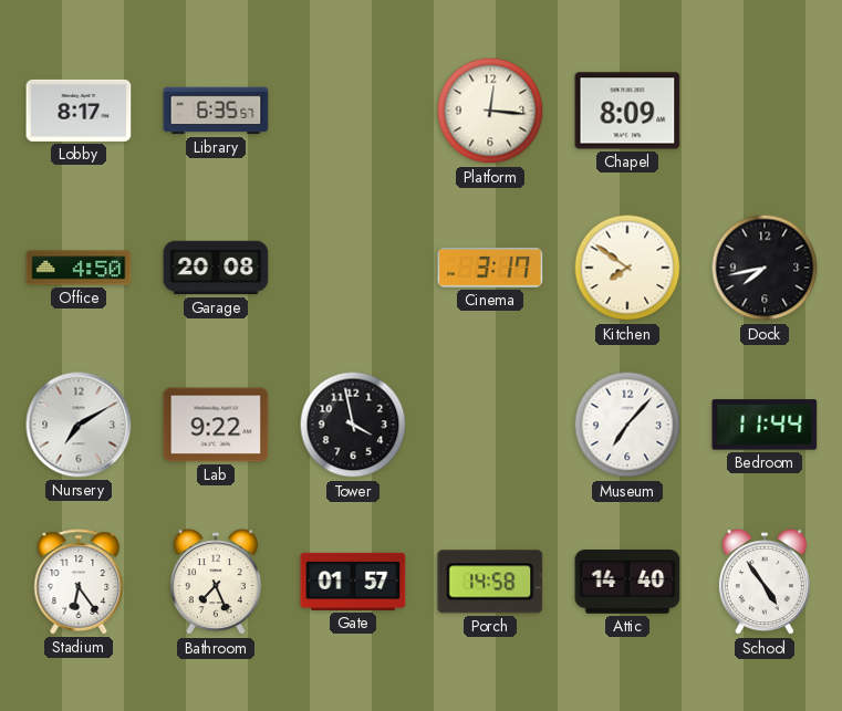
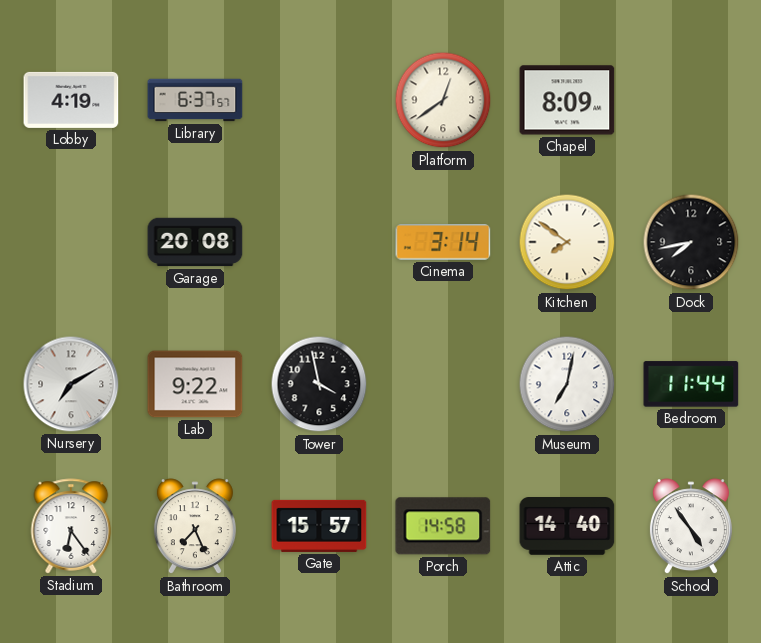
Lobby: 8:17 -> 4:19 (71, 100)
Library: 6:35 -> 6:37 (195, 100)
Platform: 12:16 -> 12:39 (443, 100)
Office: 4:50 -> none (79, 268)
Cinema: 3:17 -> 3:14 (443, 242)
Museum: 7:07 -> 7:02 (567, 384)
Gate: 01:57 -> 15:57 (319, 526)
